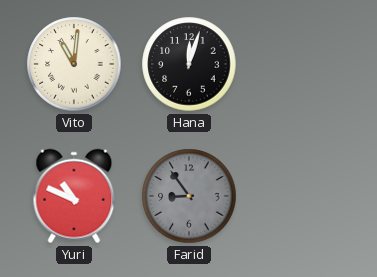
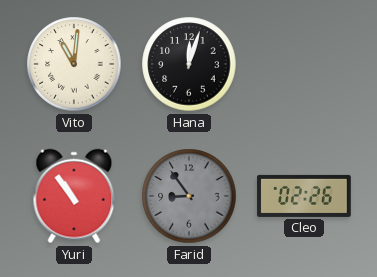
Yuri: 10:49 -> 10:54 (74, 196)
Cleo: none -> 02:26 (304, 196)
